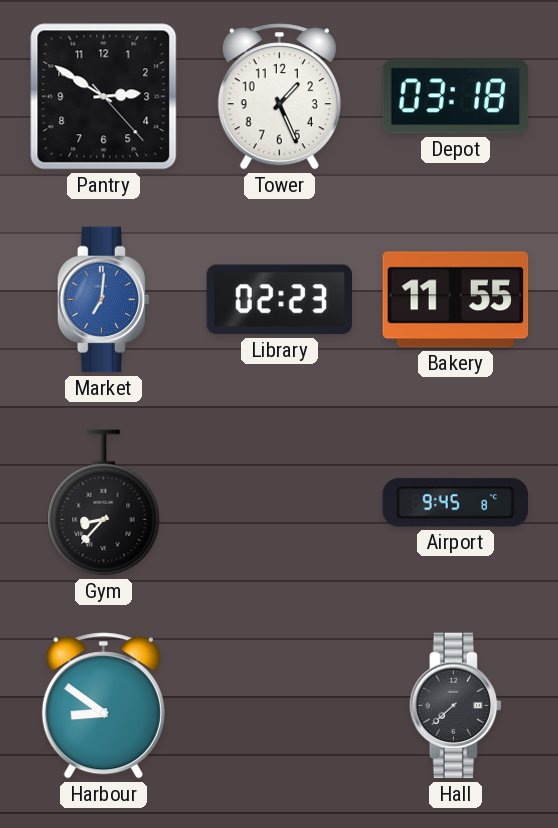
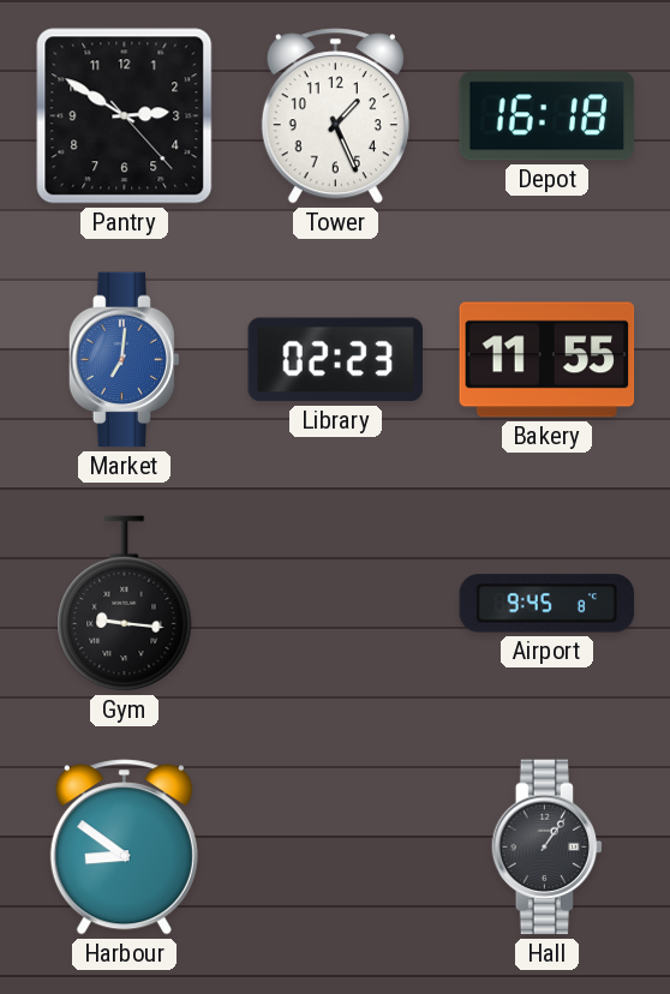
Depot: 03:18 -> 16:18 (548, 116)
Gym: 8:37 -> 9:16 (125, 604)
Hall: 7:38 -> 1:06 (548, 848)
